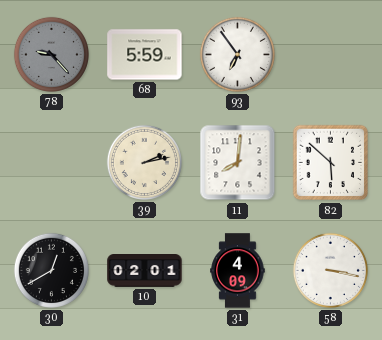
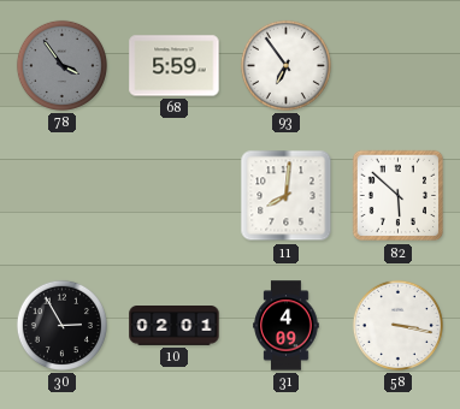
78: 9:23 -> 3:54 (61, 65)
39: 2:13 -> none (144, 162)
30: 12:40 -> 2:55 (61, 325)
